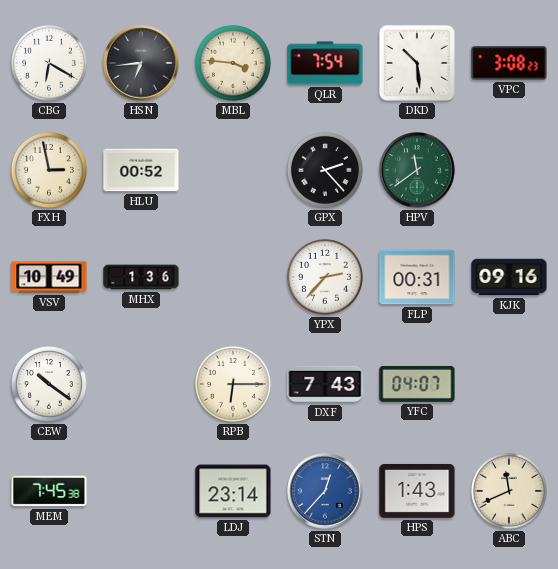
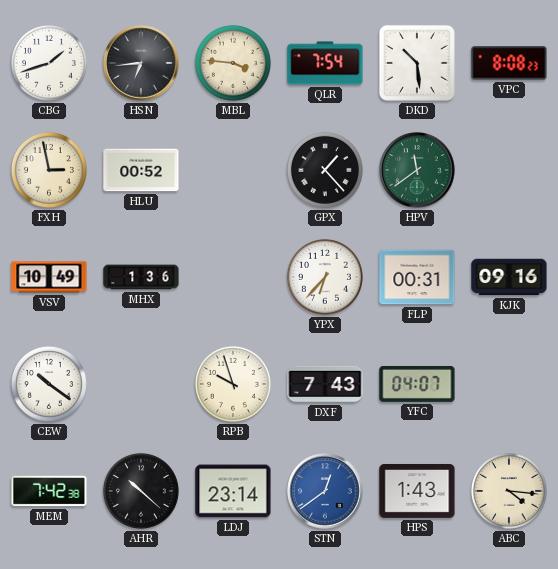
CBG: 6:20 -> 1:42 (49, 63)
VPC: 3:08 -> 8:08 (509, 63)
GPX: 2:23 -> 1:23 (325, 170)
YPX: 2:37 -> 6:37 (325, 277)
RPB: 6:15 -> 9:57 (233, 384)
MEM: 7:45 -> 7:42 (49, 491)
AHR: none -> 10:22 (141, 491)
STN: 12:37 -> 12:39 (325, 491)
ABC: 11:41 -> 4:16 (509, 491)
